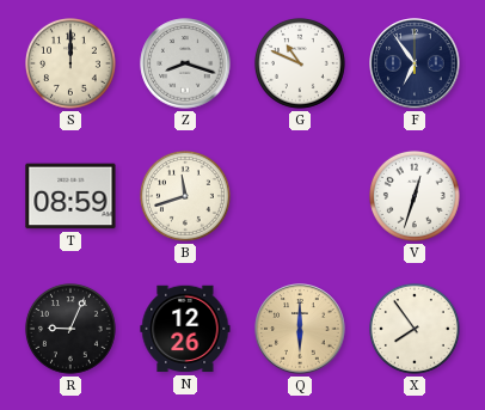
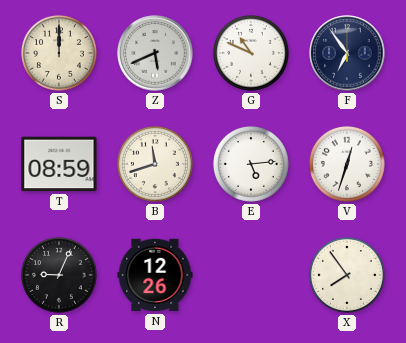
Z: 8:18 -> 5:41 (155, 53)
E: none -> 5:14 (251, 164)
Q: 6:00 -> none (300, 329)
